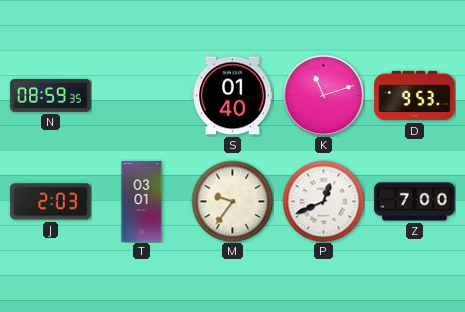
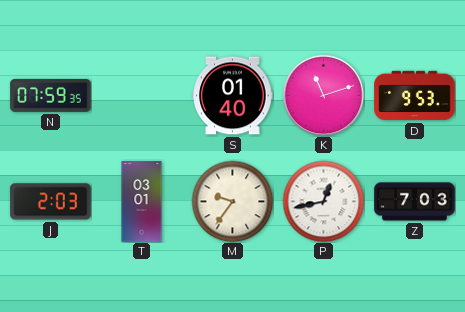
N: 08:59 -> 07:59 (51, 95)
P: 12:41 -> 12:43 (323, 201)
Z: 7:00 -> 7:03 (415, 202)
